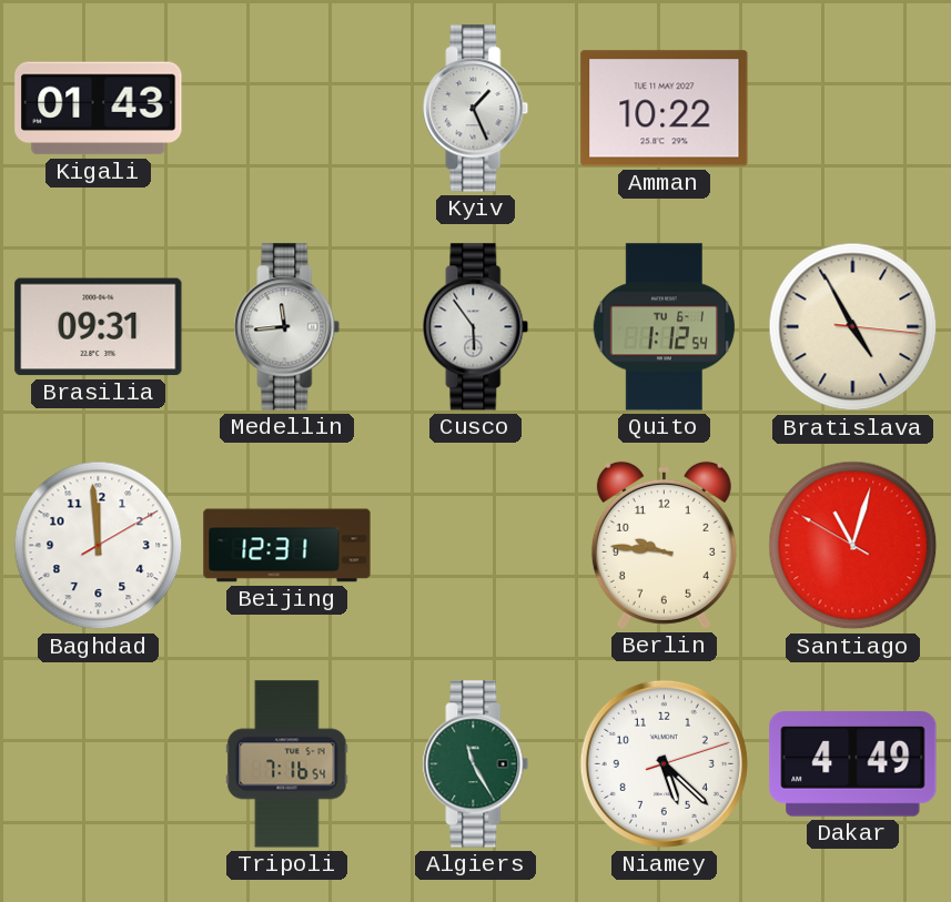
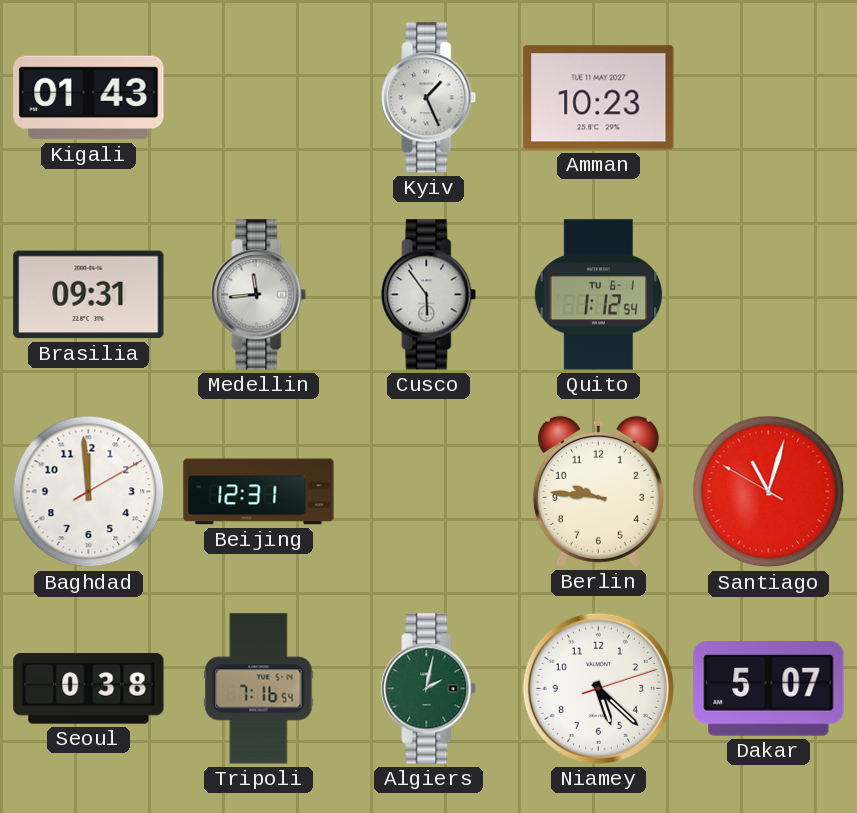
Amman: 10:22 -> 10:23 (599, 98)
Bratislava: 4:55 -> none (853, 327)
Seoul: none -> 0:38 (89, 689)
Algiers: 11:25 -> 2:02 (429, 689)
Dakar: 4:49 -> 5:07 (769, 689)
